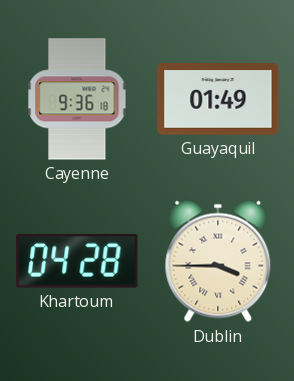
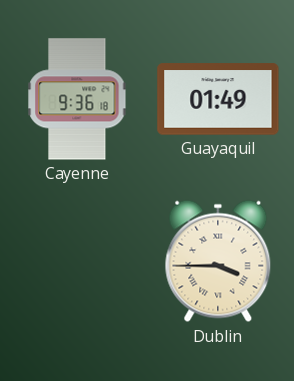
Khartoum: 04:28 -> none (77, 261)
